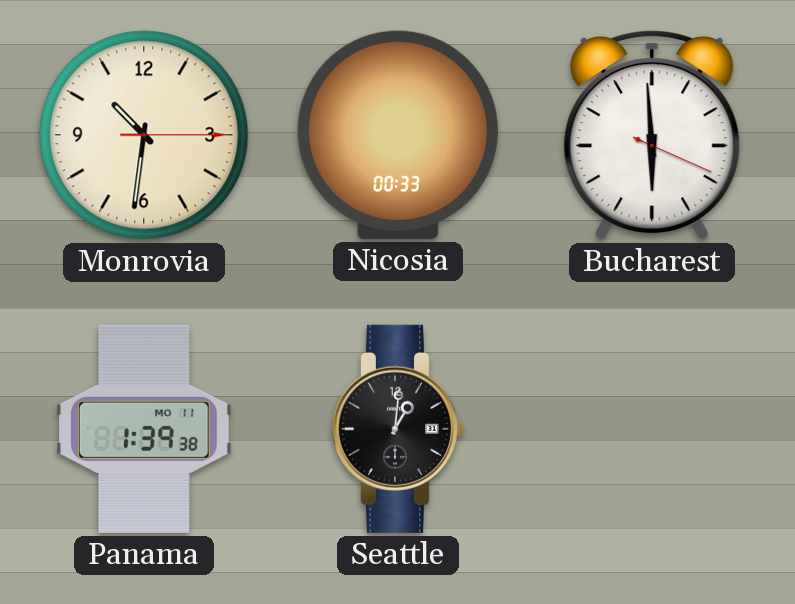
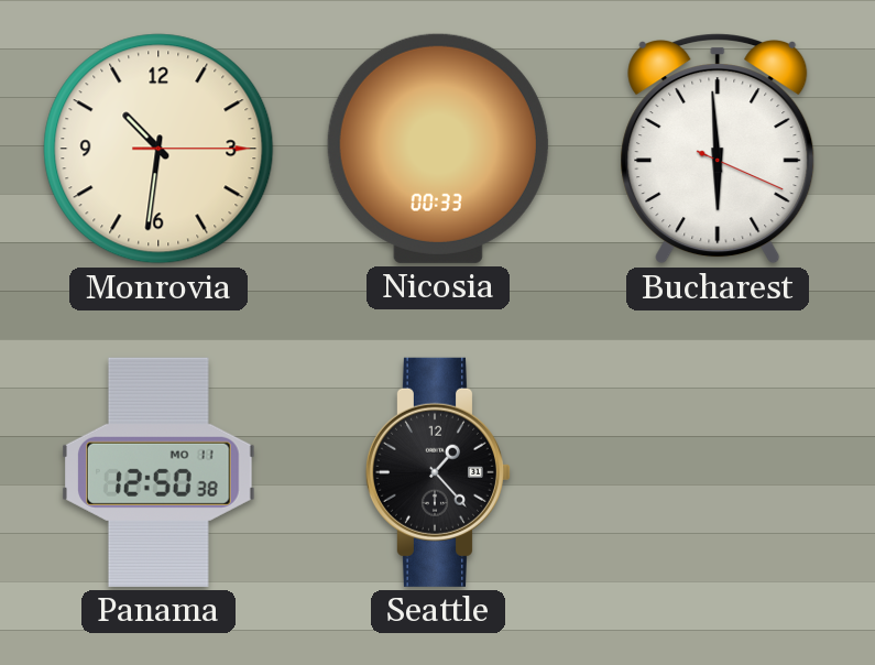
Panama: 1:39 -> 12:50 (160, 472)
Seattle: 1:01 -> 1:23 (437, 472)
